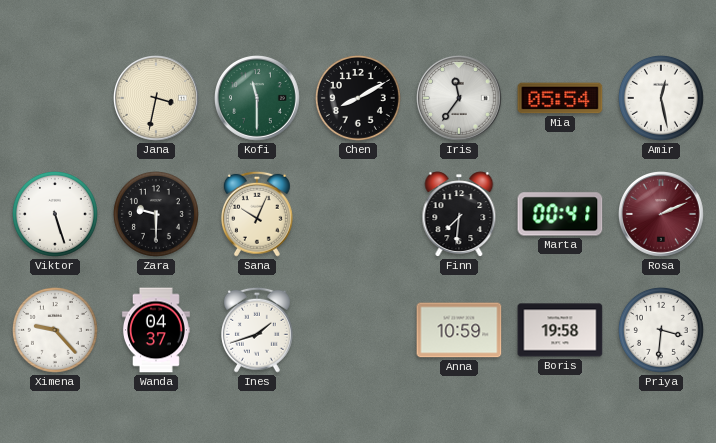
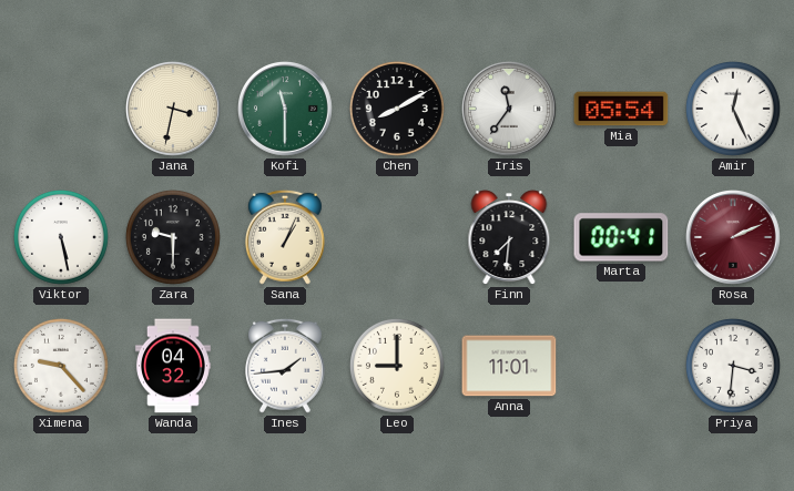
Amir: 12:28 -> 12:26 (733, 109)
Viktor: 5:27 -> 5:28 (61, 237)
Sana: 10:04 -> 1:04 (285, 237)
Wanda: 04:37 -> 04:32 (173, 366)
Ines: 1:42 -> 1:44 (285, 366)
Leo: none -> 9:00 (397, 366)
Anna: 10:59 -> 11:01 (509, 366)
Boris: 19:58 -> none (560, 330)
